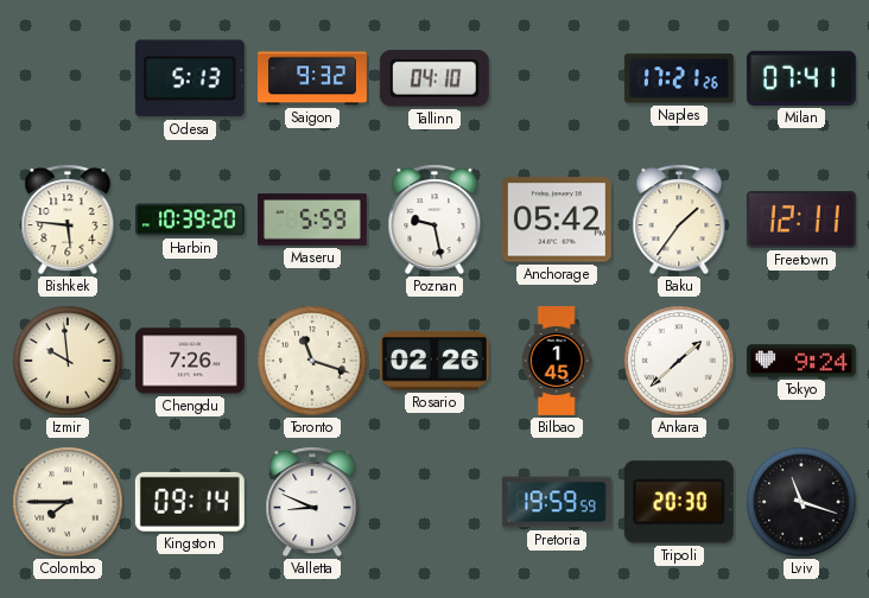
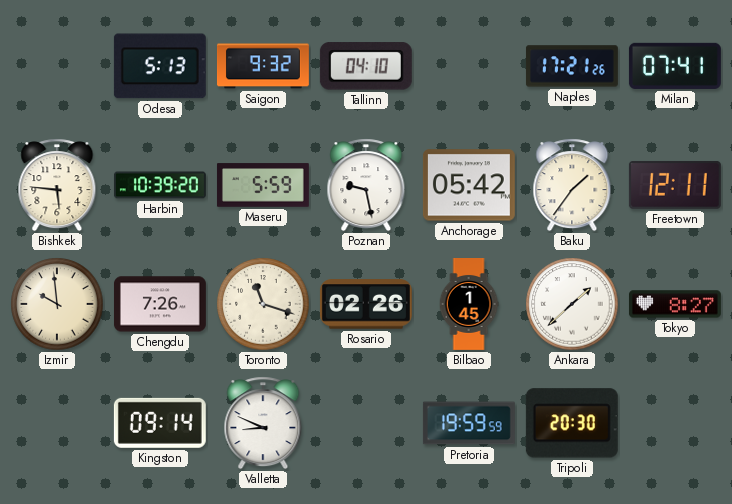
Tokyo: 9:24 -> 8:27 (675, 304)
Colombo: 7:45 -> none (68, 502)
Lviv: 11:18 -> none (801, 502)
